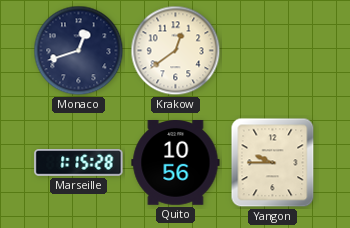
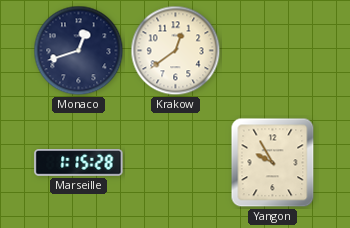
Quito: 10:56 -> none (176, 163)
Yangon: 9:45 -> 9:55 (273, 163)
